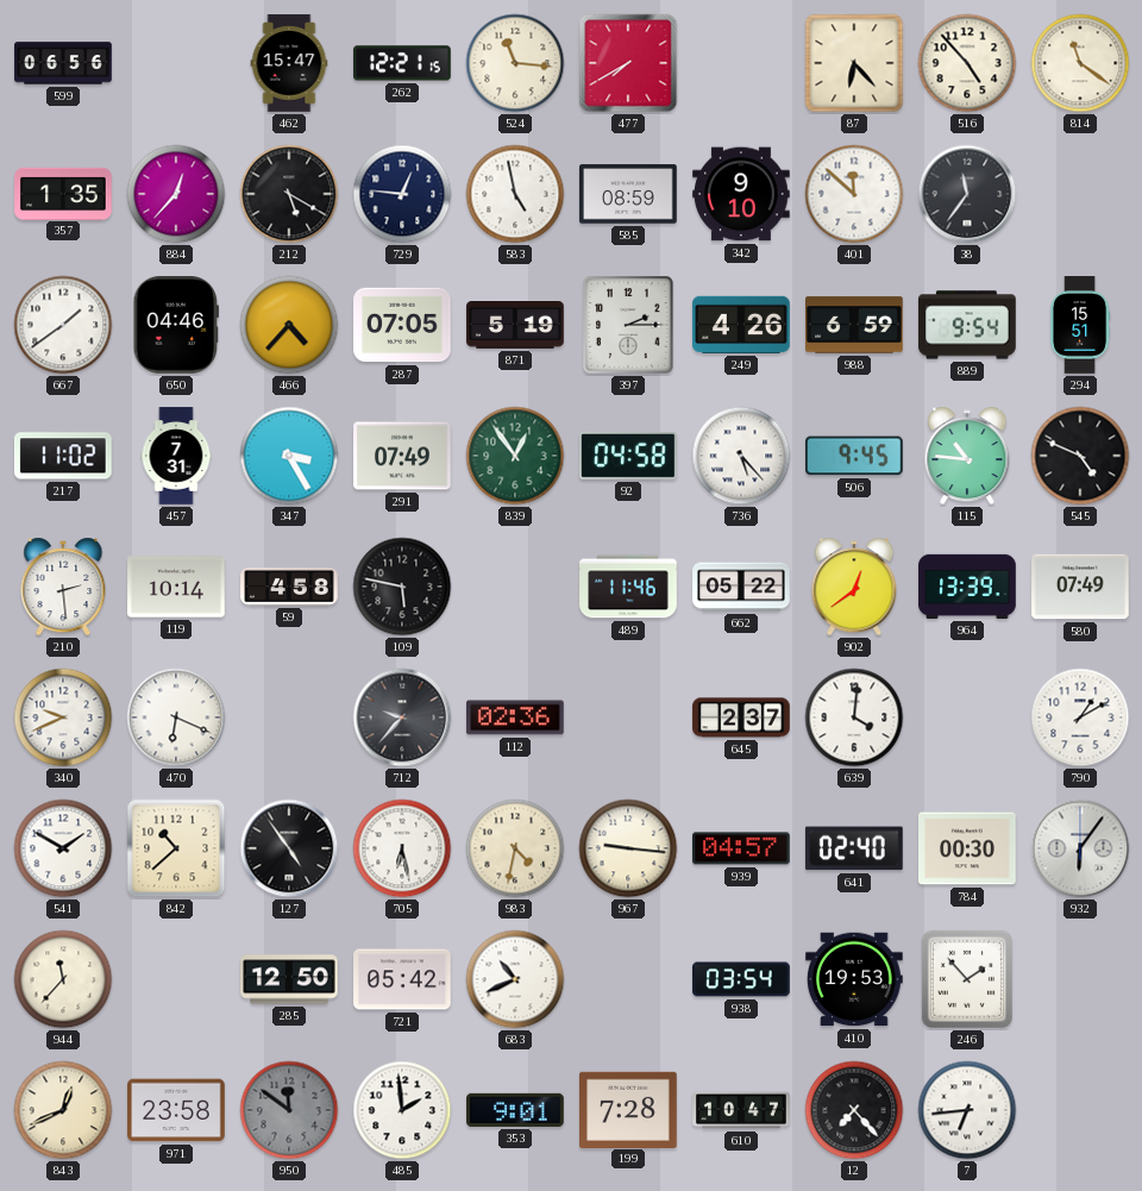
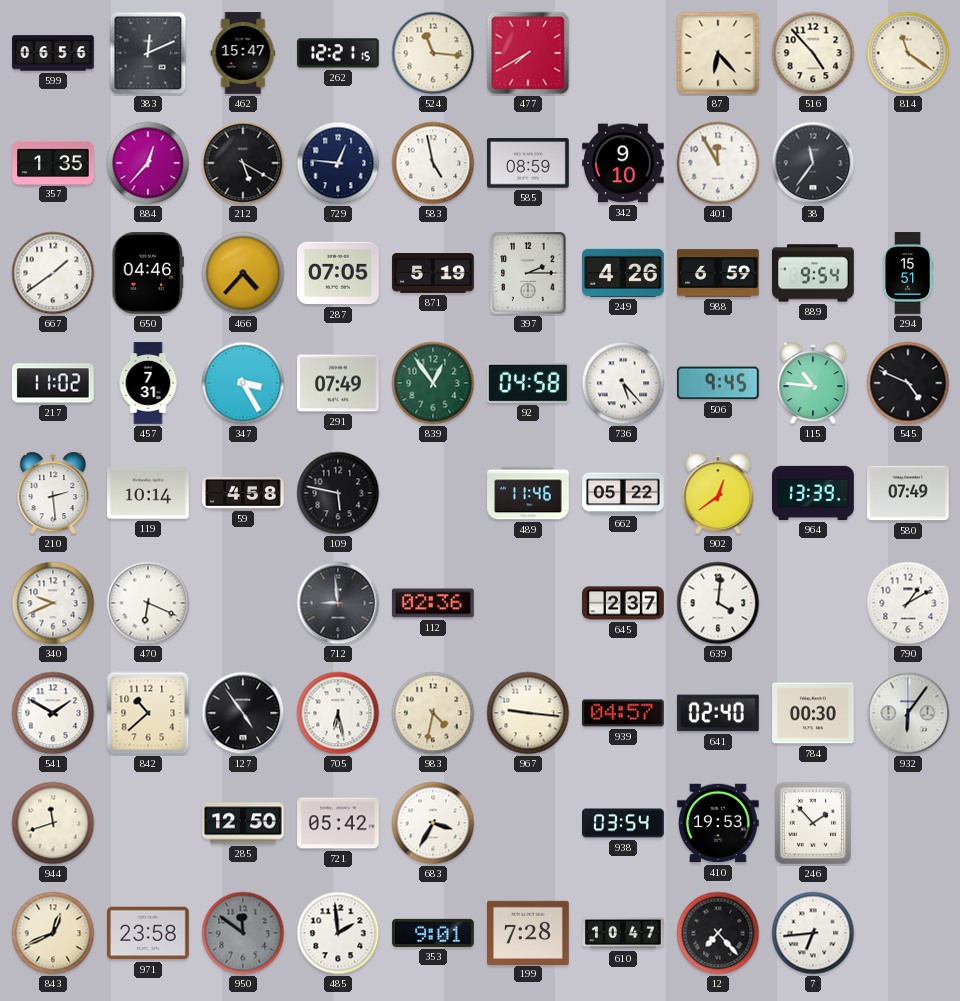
383: none -> 12:11 (148, 53)
401: 11:52 -> 11:55 (718, 163)
712: 9:37 -> 8:59 (338, 603)
944: 11:37 -> 11:42 (53, 823)
683: 10:41 -> 3:35 (433, 823)
